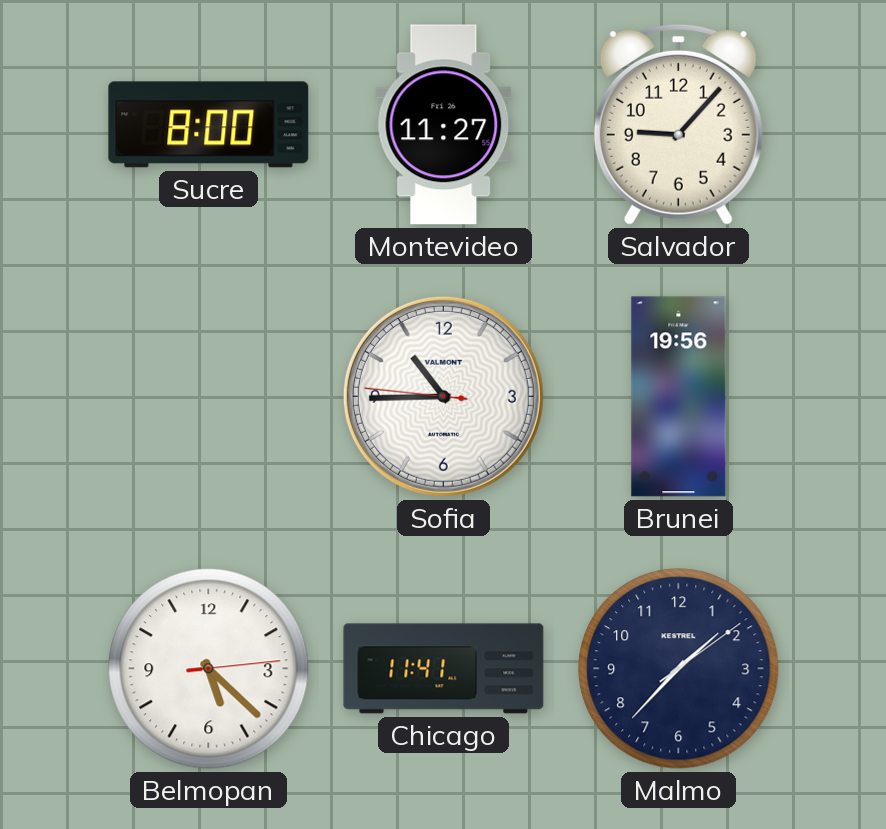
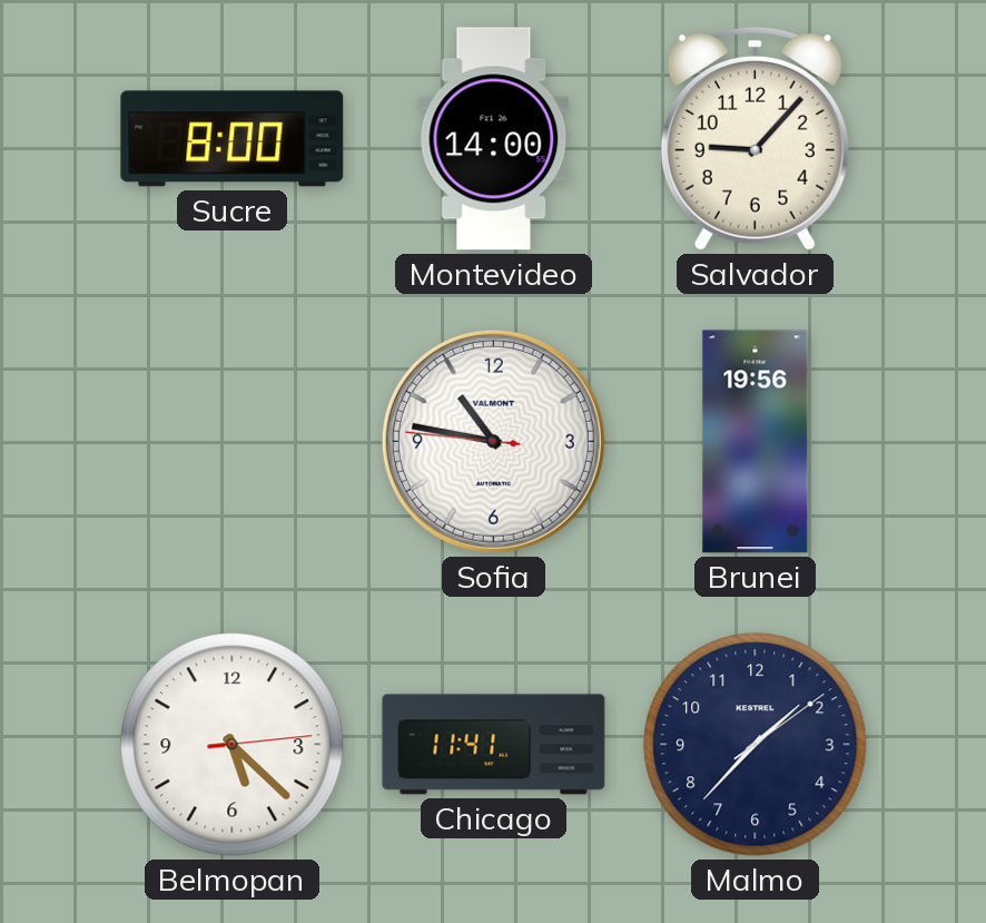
Montevideo: 11:27 -> 14:00 (494, 139)
Sofia: 10:44 -> 10:46 (493, 441)
